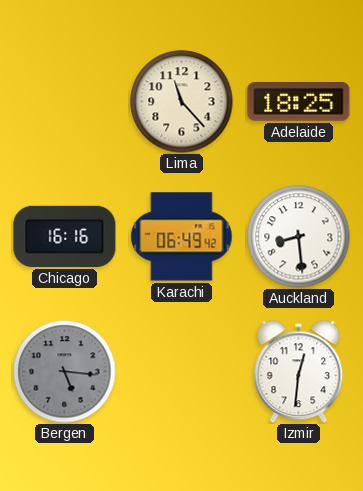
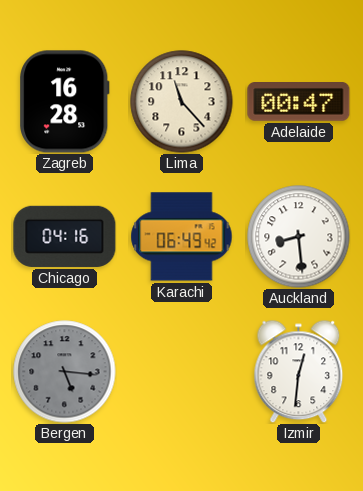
Zagreb: none -> 16:28 (65, 102)
Adelaide: 18:25 -> 00:47 (299, 102)
Chicago: 16:16 -> 04:16 (65, 236)
